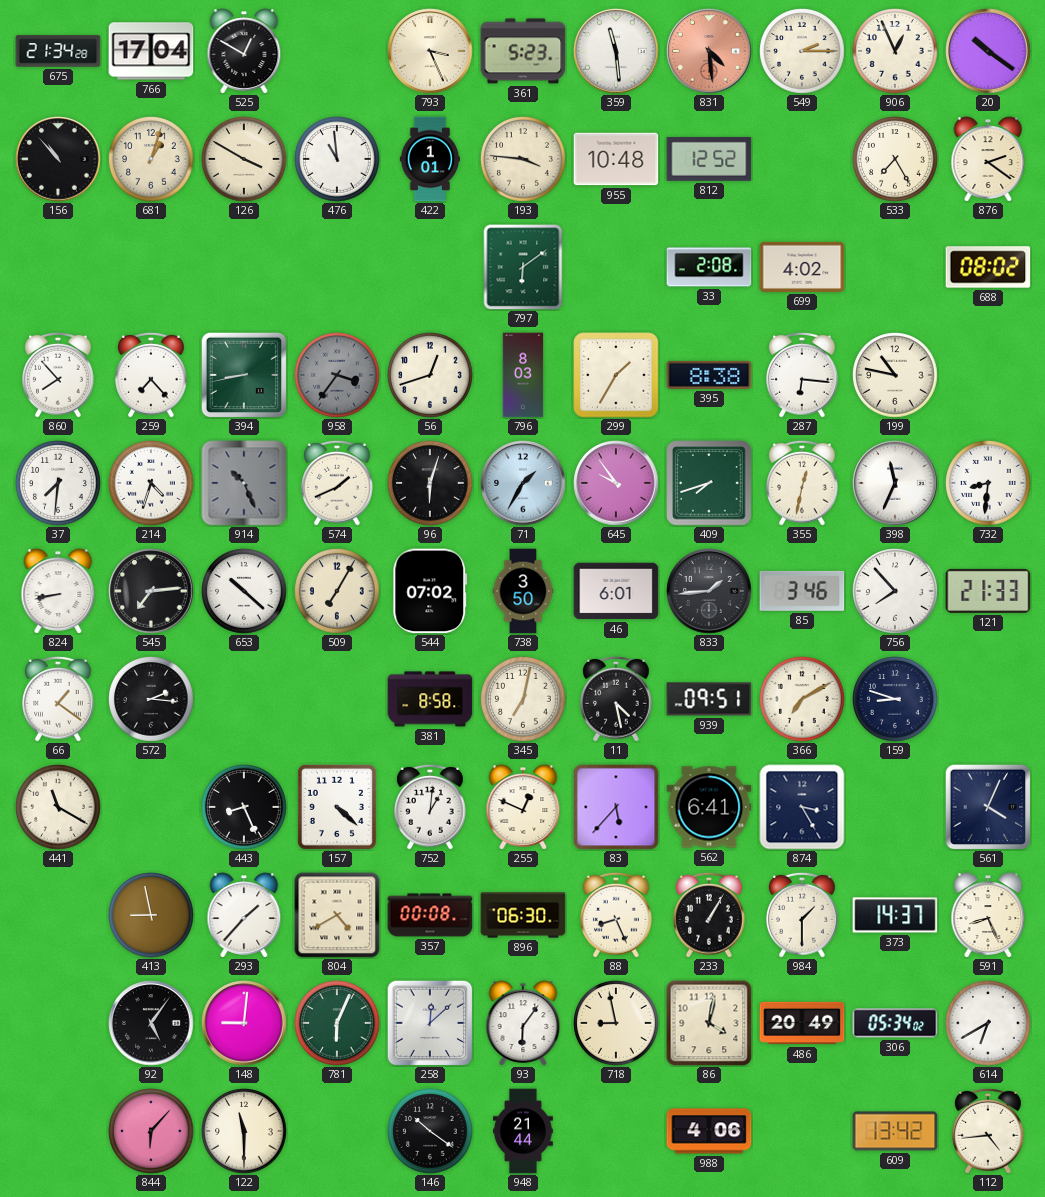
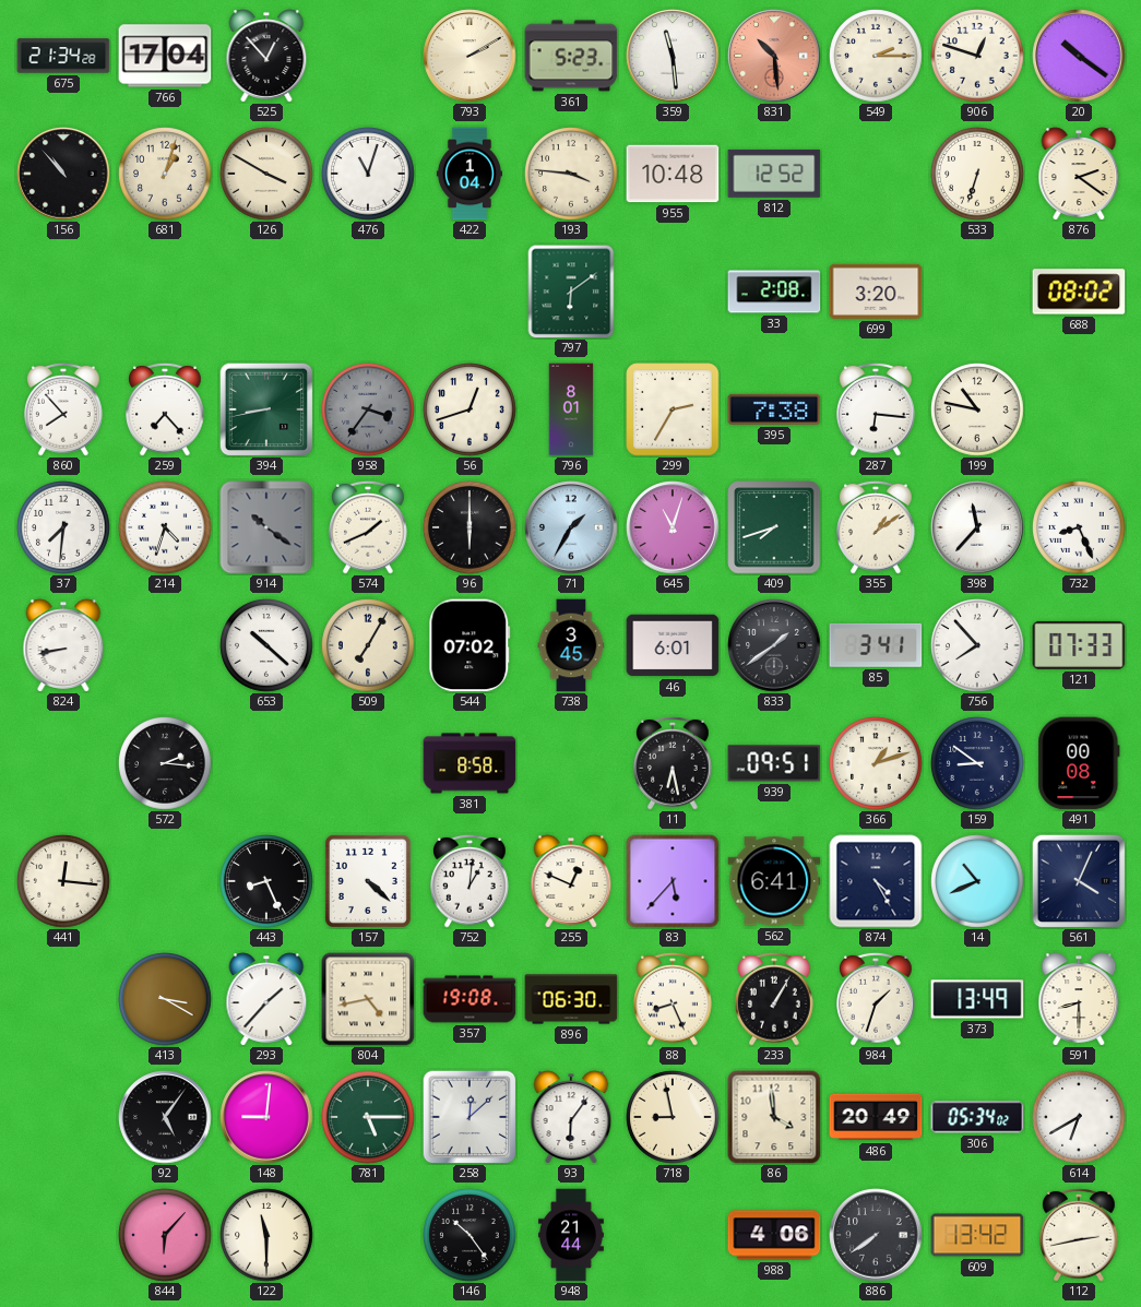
525: 12:50 -> 12:53 (266, 56)
793: 3:26 -> 2:10 (470, 56)
831: 4:29 -> 10:29 (774, 56)
906: 12:56 -> 12:48 (977, 56)
476: 10:59 -> 11:03 (368, 174)
422: 1:01 -> 1:04 (468, 174)
533: 7:25 -> 6:33 (977, 174)
699: 4:02 -> 3:20 (876, 292)
796: 8:03 -> 8:01 (571, 409)
299: 1:35 -> 2:35 (673, 409)
395: 8:38 -> 7:38 (774, 409)
914: 10:26 -> 10:21 (266, 527)
96: 6:03 -> 6:00 (470, 527)
645: 9:54 -> 11:03 (673, 527)
355: 12:32 -> 1:09 (876, 527)
398: 11:34 -> 11:37 (977, 527)
732: 8:31 -> 8:26 (1079, 527)
545: 7:14 -> none (151, 591)
738: 3:50 -> 3:45 (571, 645)
833: 1:44 -> 1:39 (774, 645)
85: 3:46 -> 3:41 (876, 645)
121: 21:33 -> 07:33 (1079, 645)
66: 1:21 -> none (58, 699)
345: 7:02 -> none (523, 699)
11: 4:28 -> 6:28 (673, 763)
366: 7:10 -> 1:12 (876, 763)
159: 8:48 -> 8:51 (977, 763)
491: none -> 00:08 (1079, 763)
441: 11:20 -> 12:16 (63, 881)
874: 3:25 -> 4:25 (876, 881)
14: none -> 10:41 (977, 881)
413: 8:58 -> 3:20 (165, 999)
804: 4:40 -> 4:43 (368, 999)
357: 00:08 -> 19:08 (470, 999)
984: 1:30 -> 1:33 (876, 999)
373: 14:37 -> 13:49 (977, 999)
591: 8:26 -> 8:30 (1079, 999)
781: 6:04 -> 5:15 (368, 1117)
86: 4:02 -> 3:59 (774, 1117)
146: 10:21 -> 10:24 (470, 1235)
886: none -> 7:39 (876, 1235)
112: 4:44 -> 2:43 (1079, 1235)
